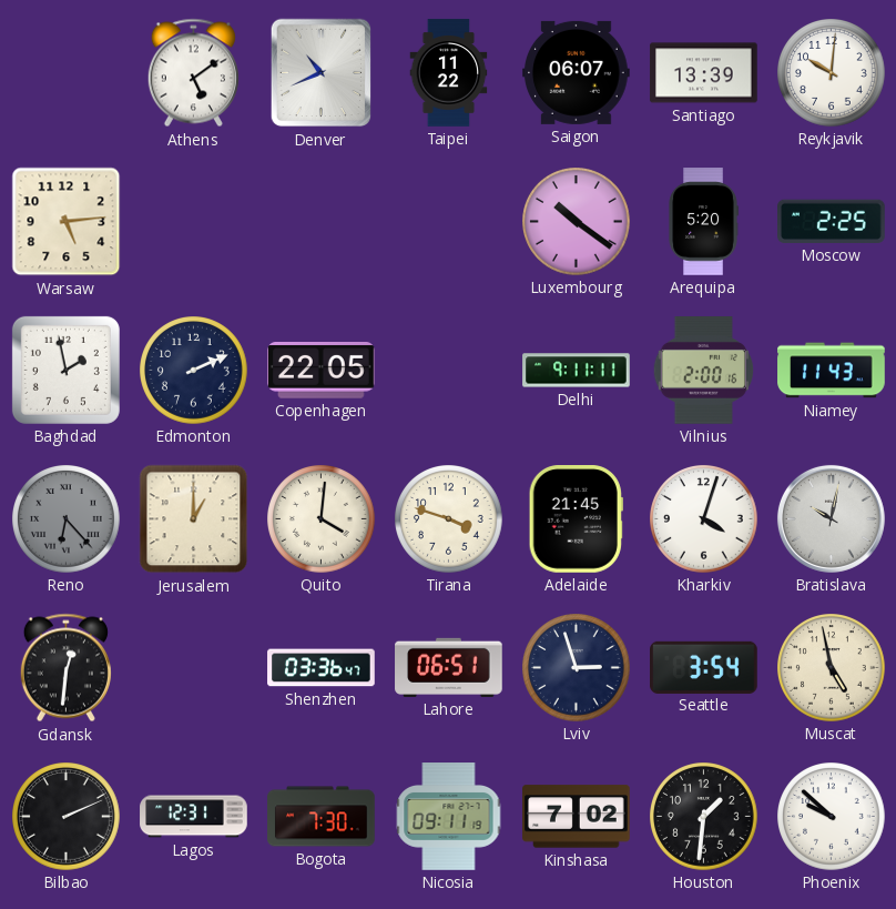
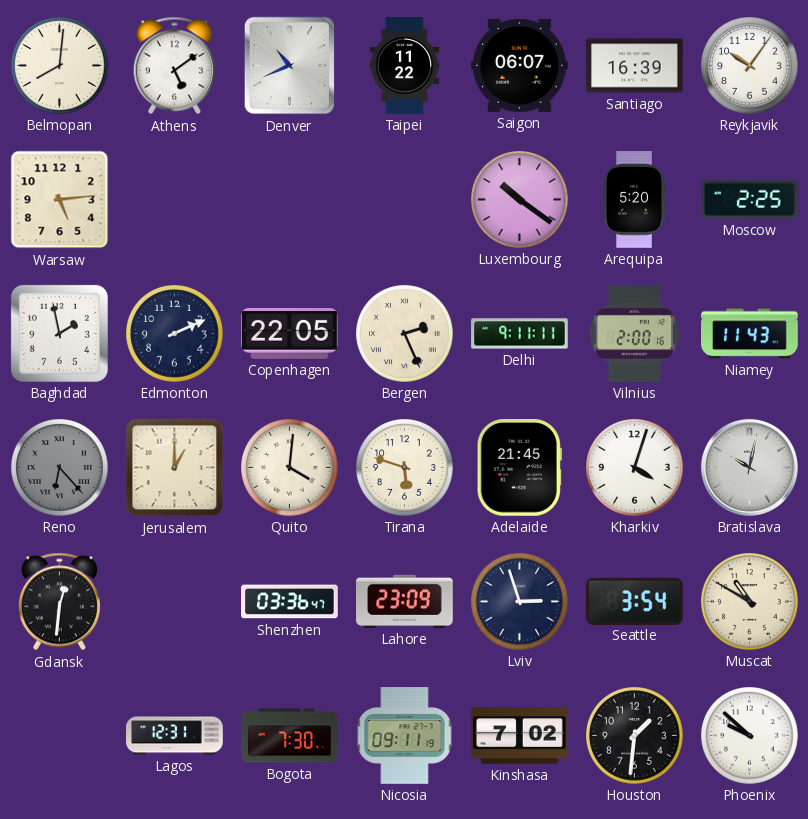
Belmopan: none -> 8:01 (60, 66)
Santiago: 13:39 -> 16:39 (635, 66)
Reykjavik: 10:01 -> 10:06 (750, 66)
Bergen: none -> 2:26 (405, 334)
Tirana: 3:48 -> 5:48 (405, 468)
Lahore: 06:51 -> 23:09 (405, 601)
Muscat: 4:58 -> 10:50 (750, 602)
Bilbao: 2:11 -> none (67, 817)
